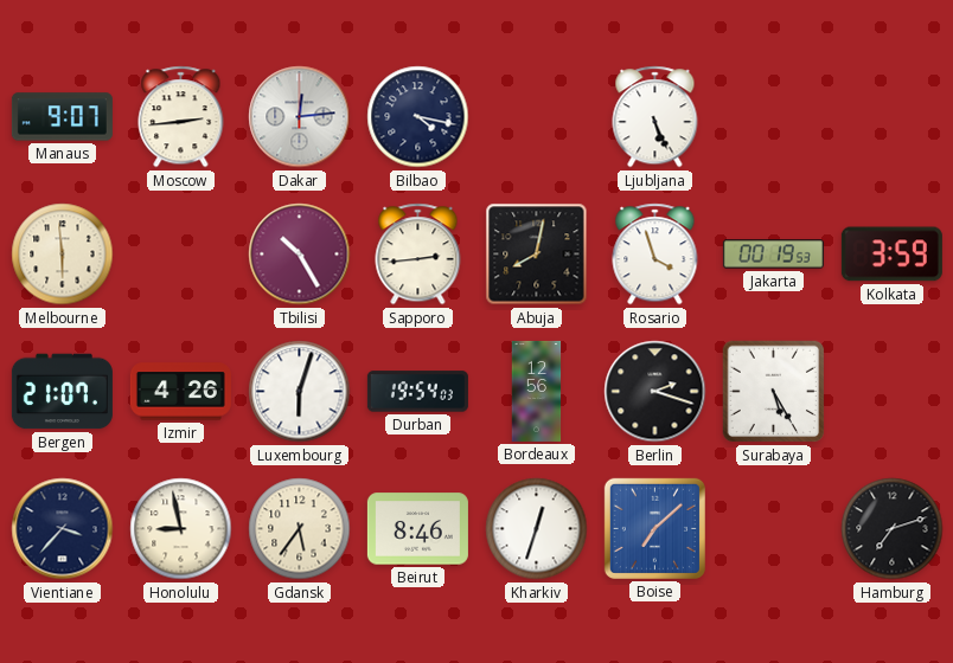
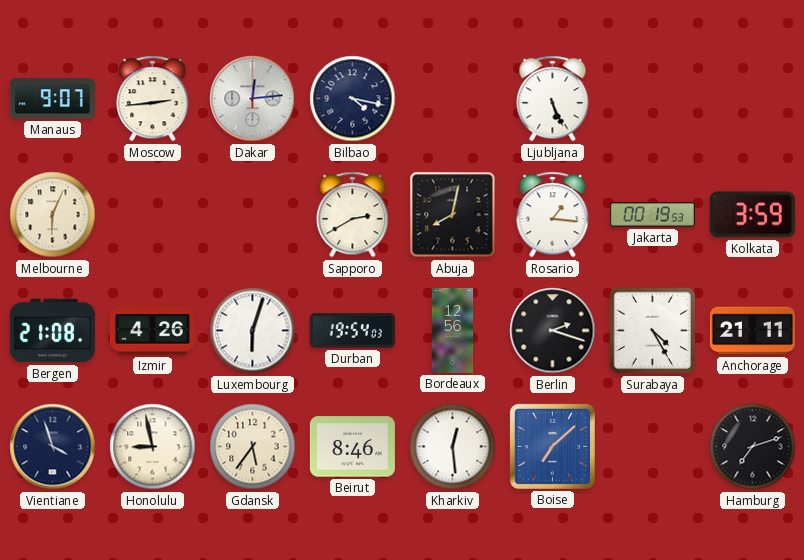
Melbourne: 5:59 -> 6:04 (53, 215)
Tbilisi: 10:25 -> none (300, 255)
Sapporo: 2:44 -> 2:40 (353, 215)
Rosario: 3:57 -> 1:16 (553, 215)
Bergen: 21:07 -> 21:08 (52, 331)
Surabaya: 5:25 -> 4:25 (653, 331)
Anchorage: none -> 21:11 (752, 331)
Vientiane: 3:37 -> 3:57 (53, 447)
Kharkiv: 12:33 -> 12:29 (453, 447)
